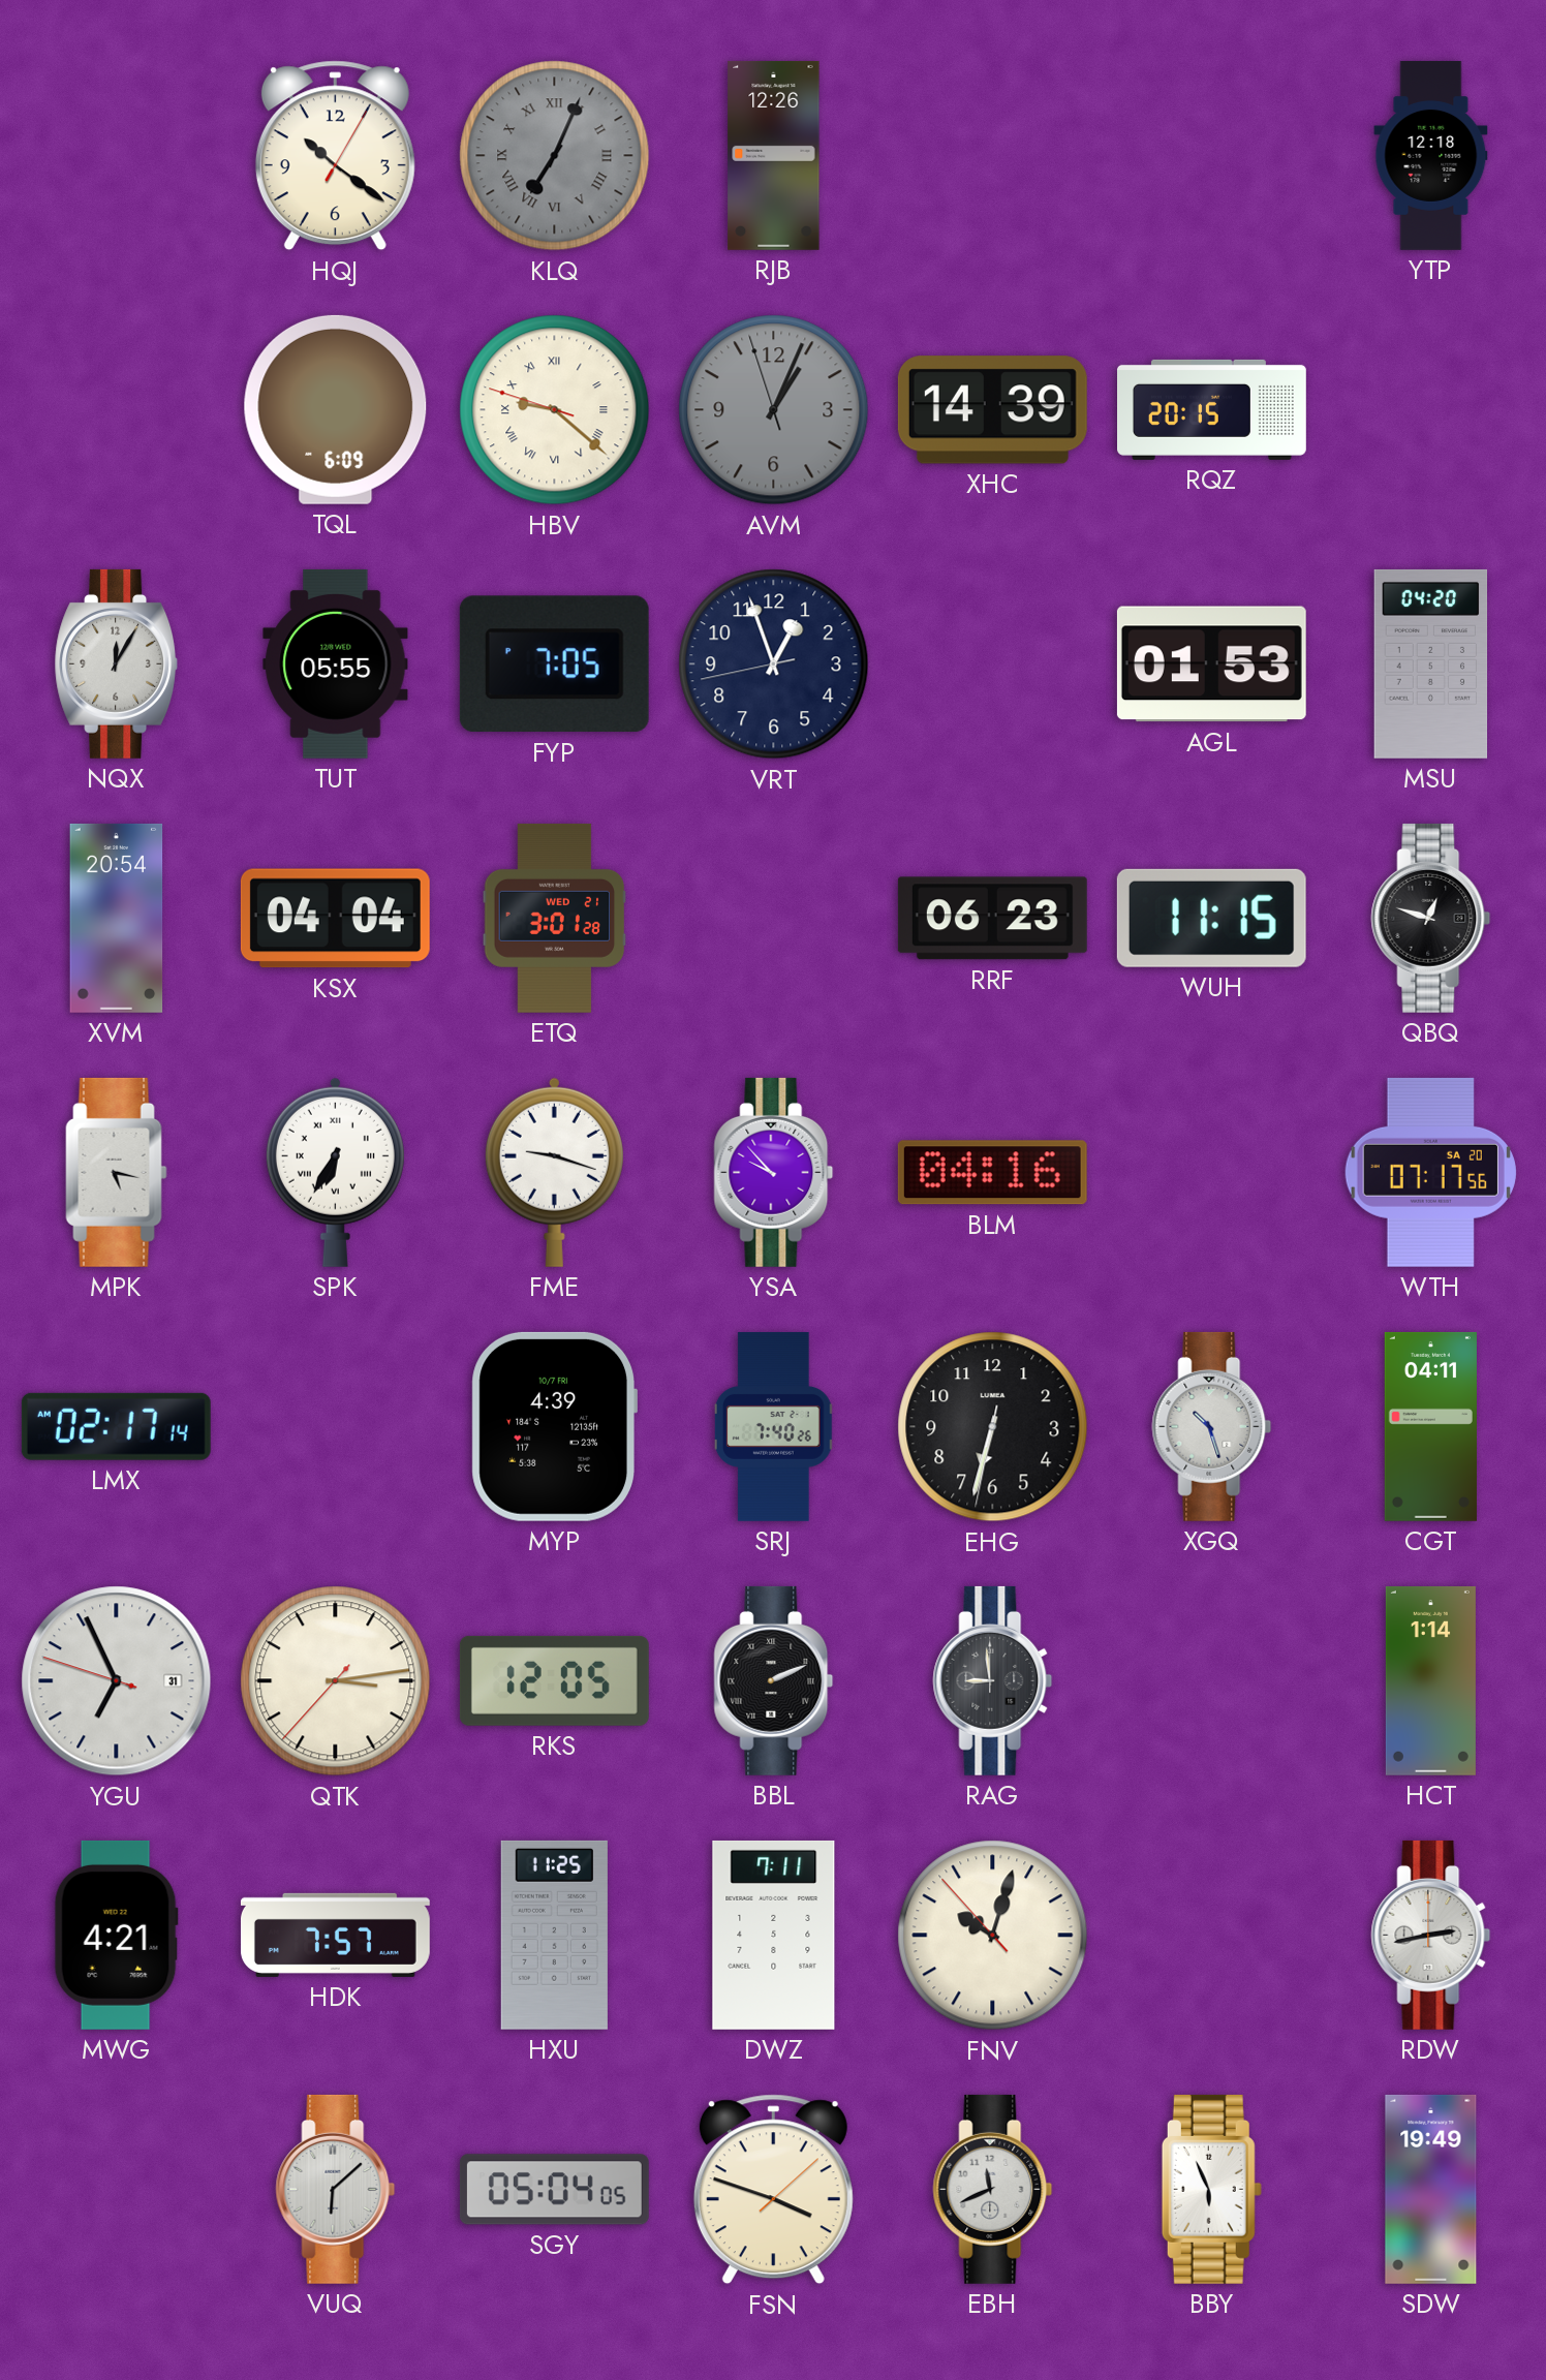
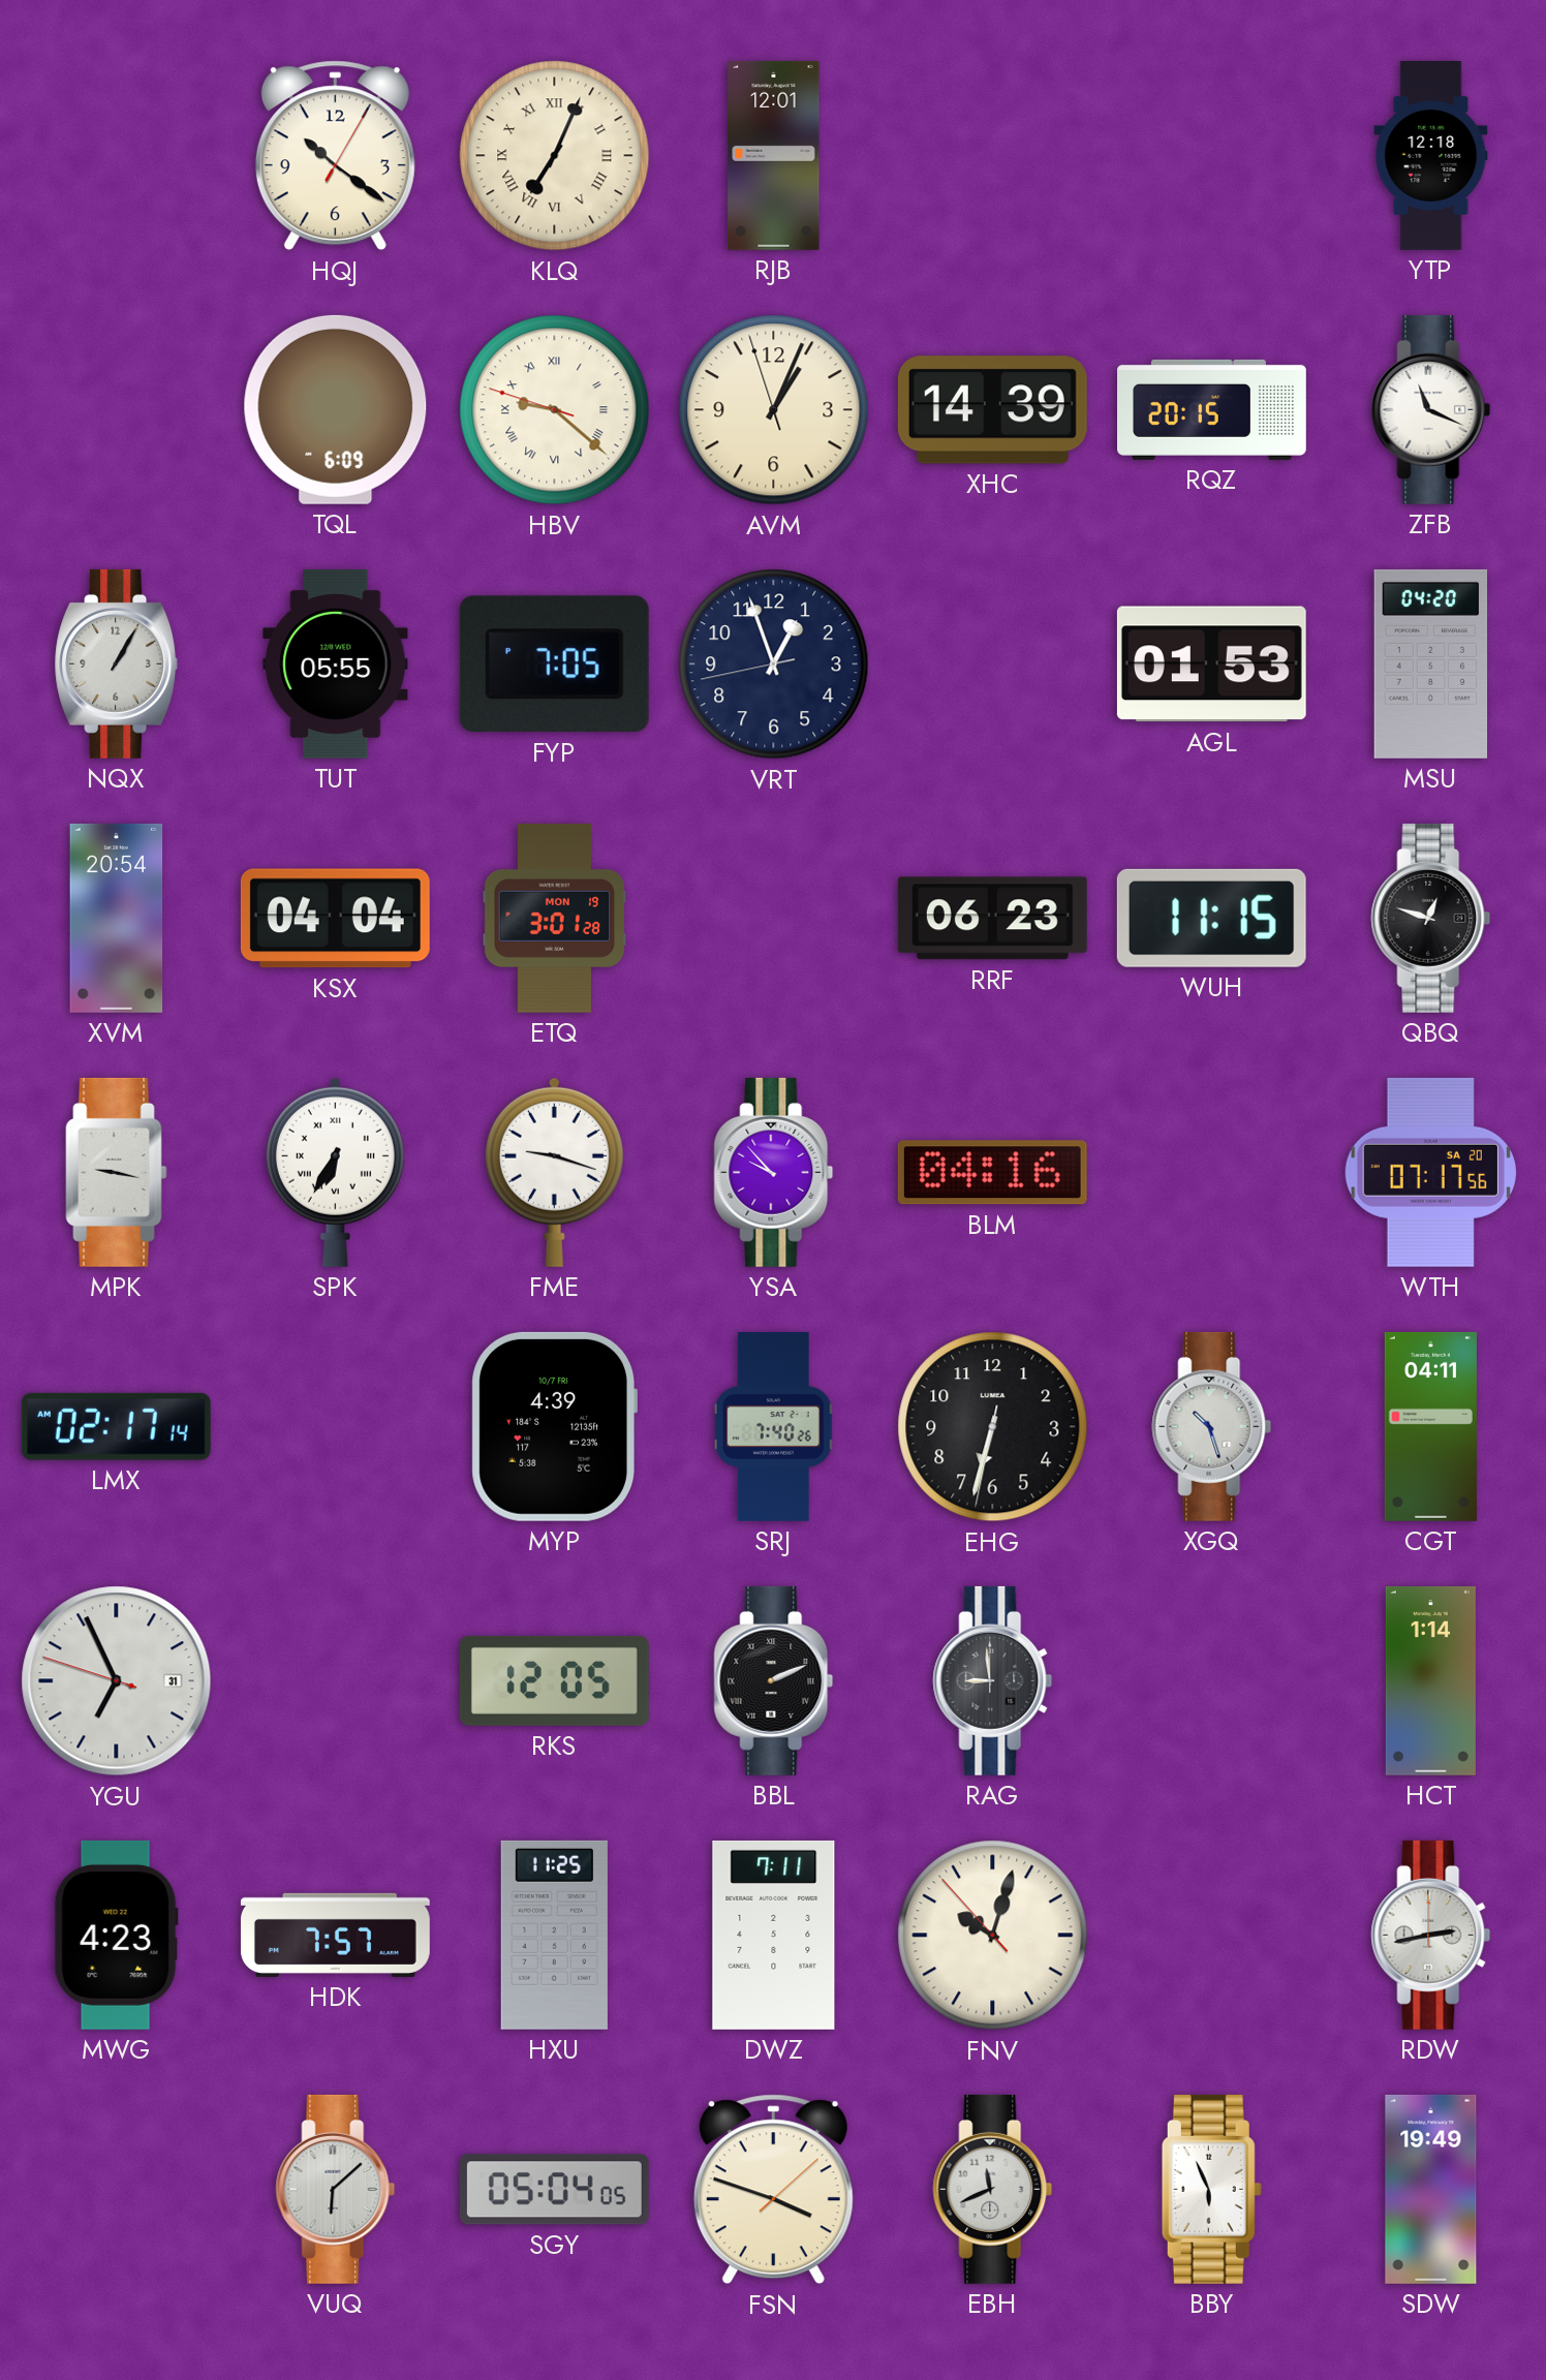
KLQ dial: grey -> cream (555, 156)
RJB: 12:26 -> 12:01 (774, 155)
AVM dial: grey -> cream (774, 410)
ZFB: none -> 11:19 (1431, 409)
NQX: 12:05 -> 1:05 (117, 663)
ETQ date: WED 21 -> MON 19 (555, 918)
MPK: 5:17 -> 9:17 (117, 1172)
QTK: 3:13 -> none (336, 1681)
MWG: 4:21 -> 4:23 (116, 1935)
